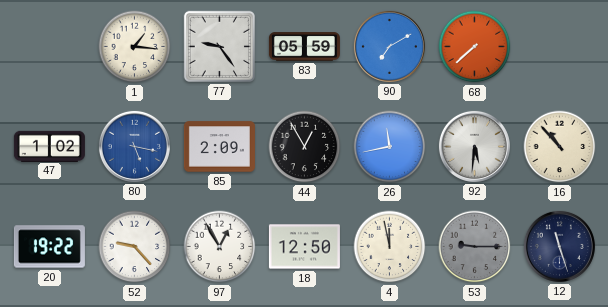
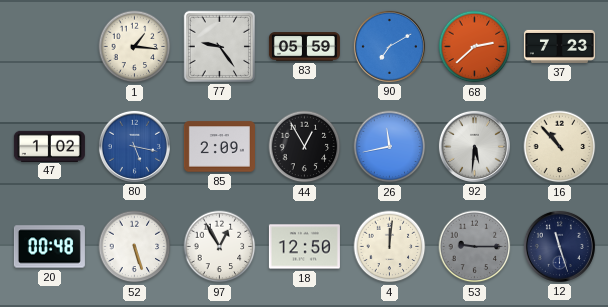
68: 7:38 -> 2:38 (475, 47)
37: none -> 7:23 (559, 46)
20: 19:22 -> 00:48 (49, 247)
52: 9:23 -> 5:27 (135, 247)
4: 11:58 -> 12:01 (390, 247)
